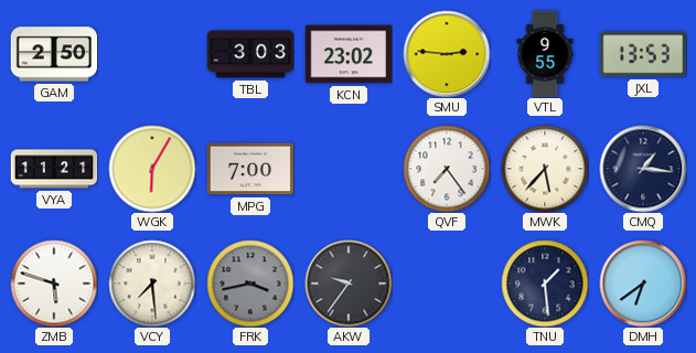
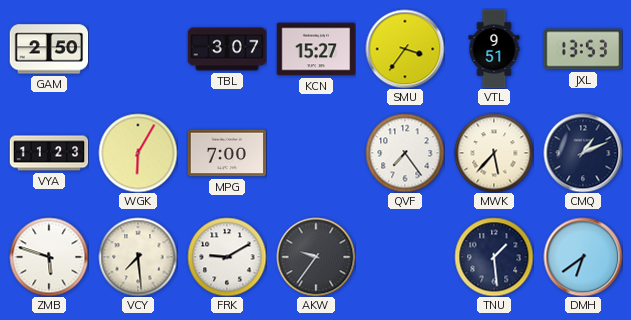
TBL: 3:03 -> 3:07 (227, 49)
KCN: 23:02 -> 15:27 (316, 49)
SMU: 2:46 -> 3:36 (405, 49)
VTL: 9:55 -> 9:51 (494, 49)
VYA: 11:21 -> 11:23 (49, 153)
CMQ: 1:16 -> 1:11 (583, 153)
FRK: 3:43 -> 9:10 (227, 257)
FRK dial: grey -> white (227, 257)
